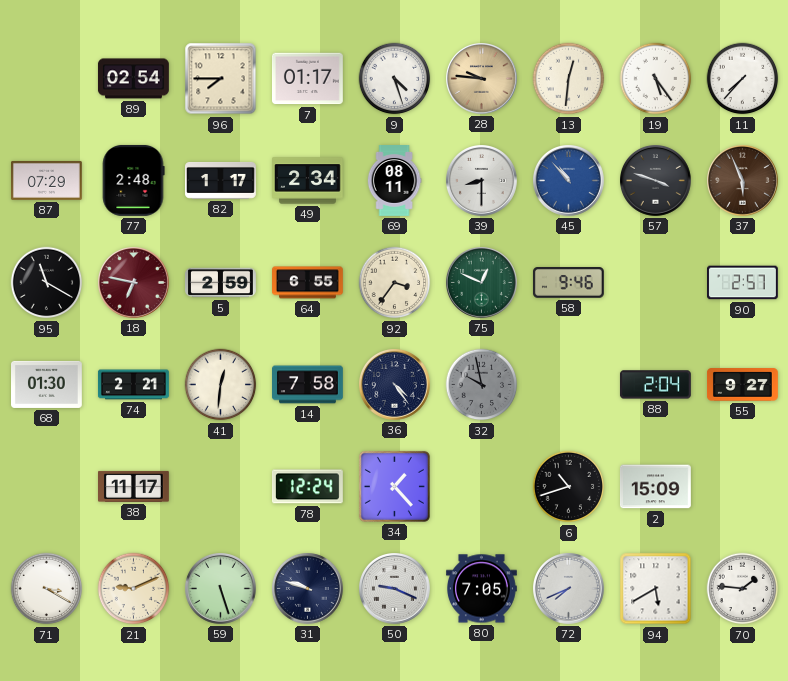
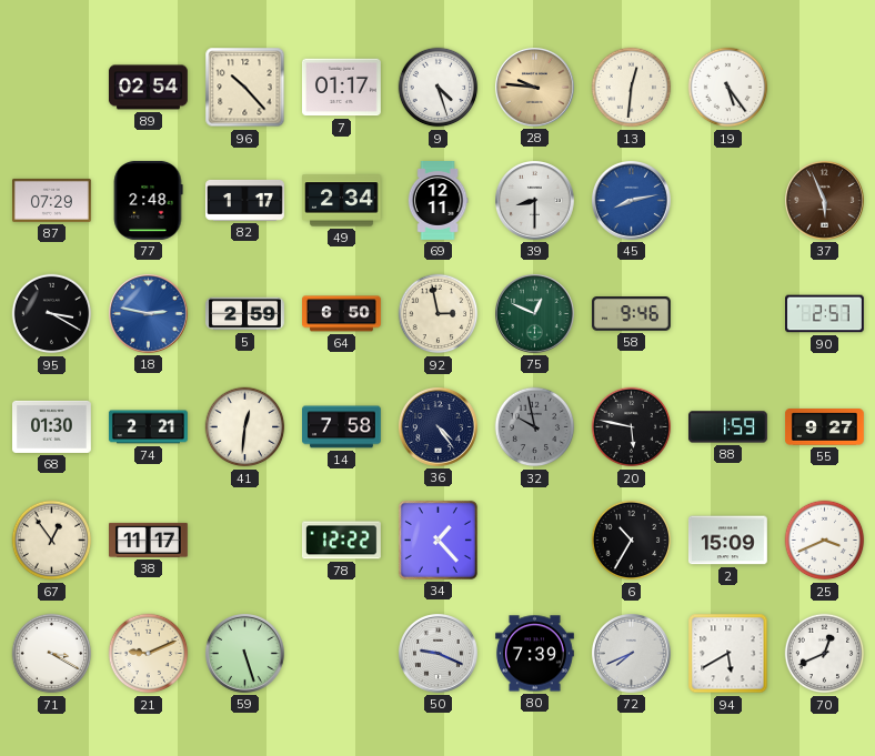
96: 7:45 -> 10:23 (245, 88)
11: 7:37 -> none (743, 79)
69: 08:11 -> 12:11 (438, 201)
45: 10:53 -> 8:13 (632, 201)
57: 3:48 -> none (656, 181)
95: 11:20 -> 3:20 (52, 314)
18: 6:47 -> 2:47 (149, 314)
18 dial: burgundy -> blue (149, 314)
64: 6:55 -> 6:50 (342, 314)
92: 3:36 -> 2:58 (439, 314)
20: none -> 5:47 (632, 427)
88: 2:04 -> 1:59 (728, 427)
67: none -> 12:54 (52, 541)
78: 12:24 -> 12:22 (341, 541)
6: 10:42 -> 10:35 (632, 541)
25: none -> 3:41 (825, 541)
31: 9:48 -> none (308, 589)
80: 7:05 -> 7:39 (535, 654)
70: 1:46 -> 12:41 (825, 654)
